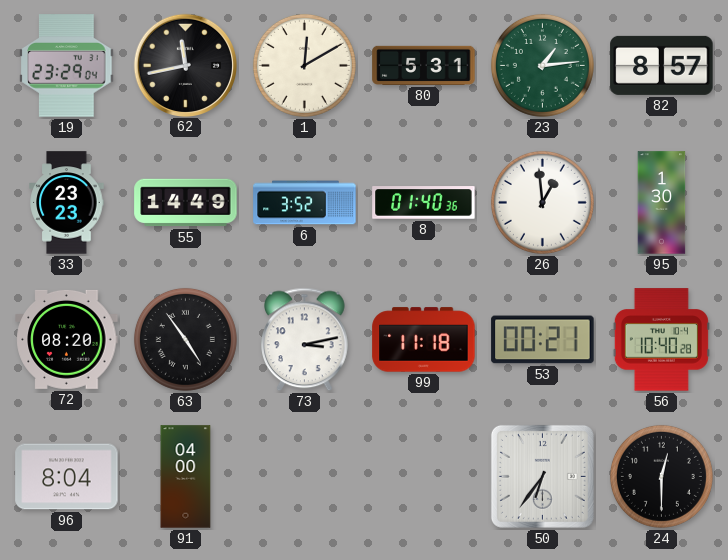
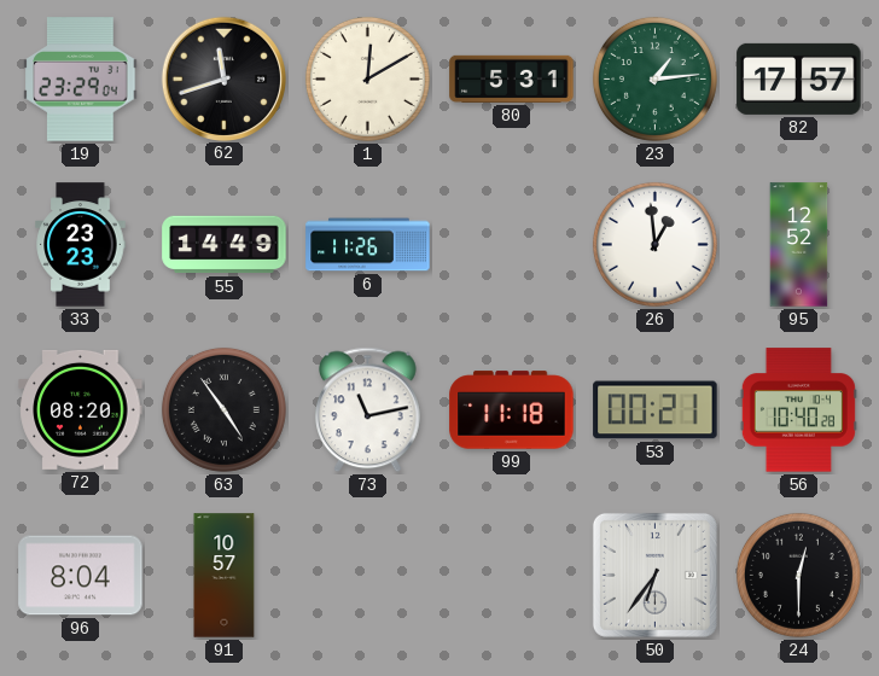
62: 11:43 -> 11:42 (223, 78)
82: 8:57 -> 17:57 (799, 78)
6: 3:52 -> 11:26 (368, 245)
8: 01:40 -> none (424, 203)
95: 1:30 -> 12:52 (799, 245)
73: 3:13 -> 11:13 (368, 410)
91: 04:00 -> 10:57 (225, 576)
